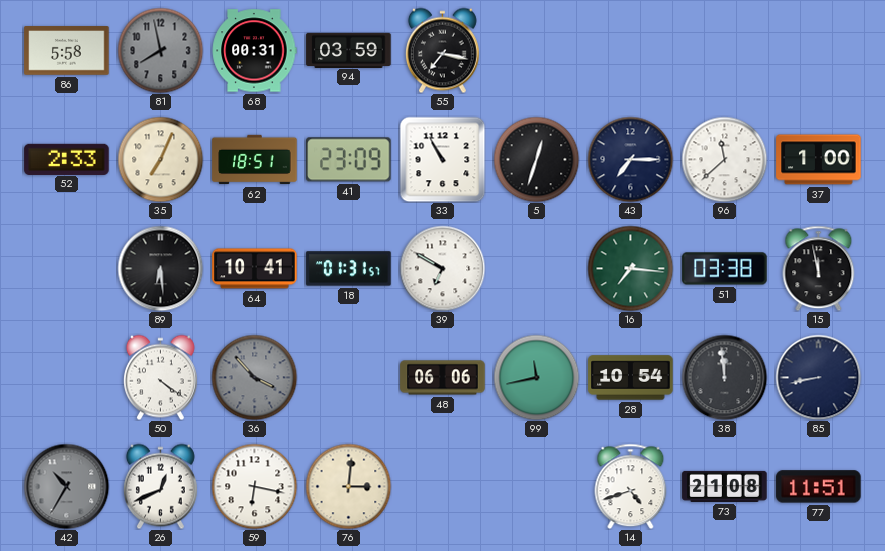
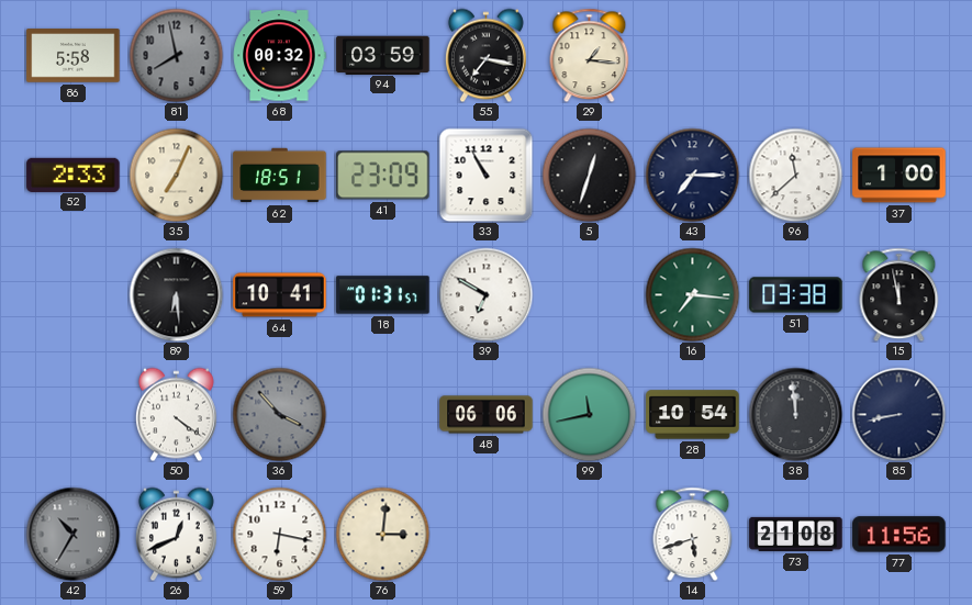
68: 00:31 -> 00:32 (279, 56)
29: none -> 1:16 (590, 55)
14: 4:42 -> 5:42 (693, 534)
77: 11:51 -> 11:56 (900, 535)
